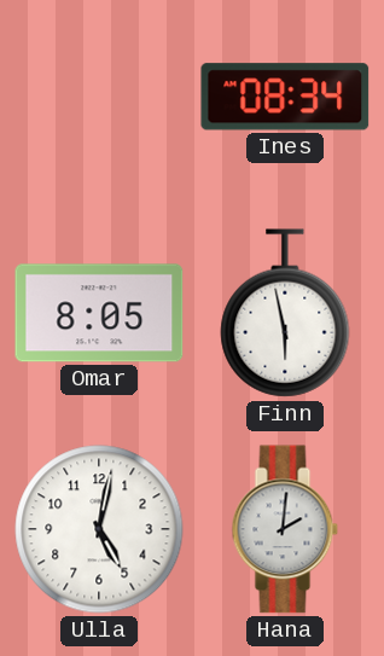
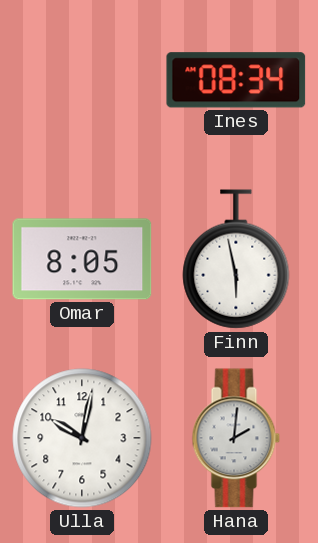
Ulla: 5:02 -> 10:02 (82, 438)
